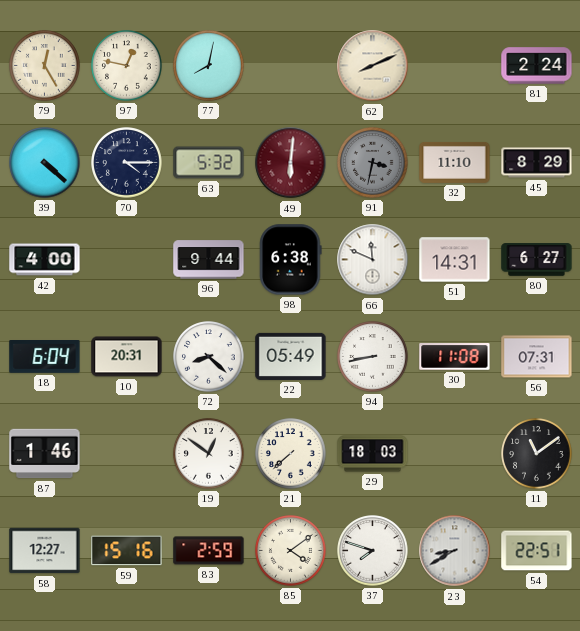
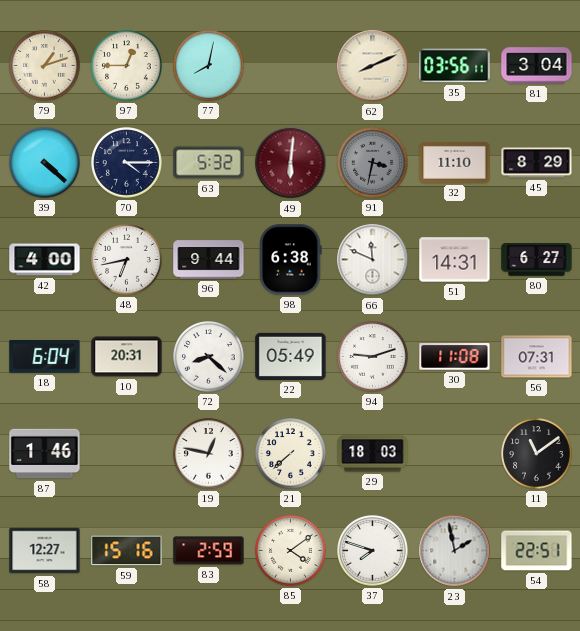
79: 12:25 -> 1:12 (45, 66)
97: 12:47 -> 12:45 (127, 66)
35: none -> 03:56 (455, 66)
81: 2:24 -> 3:04 (537, 66)
48: none -> 6:43 (127, 260)
94: 8:43 -> 9:12 (373, 357)
19: 12:51 -> 12:47 (209, 454)
23: 8:40 -> 1:58 (455, 551)
